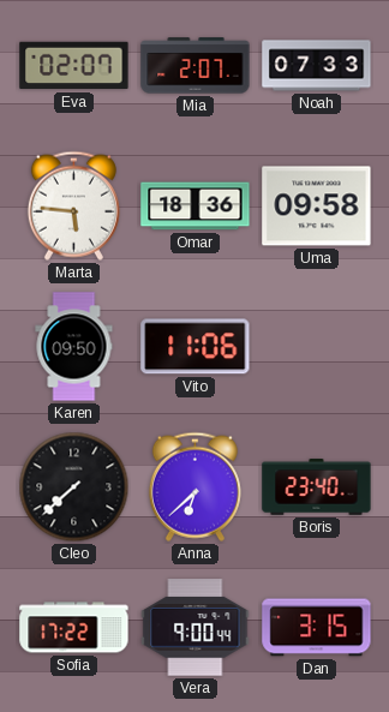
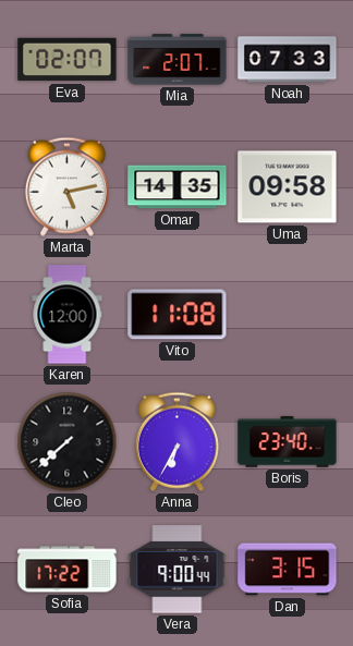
Marta: 5:46 -> 5:13 (66, 186)
Omar: 18:36 -> 14:35 (178, 187)
Karen: 09:50 -> 12:00 (68, 315)
Vito: 11:06 -> 11:08 (178, 315)
Anna: 6:38 -> 6:35 (176, 441)
